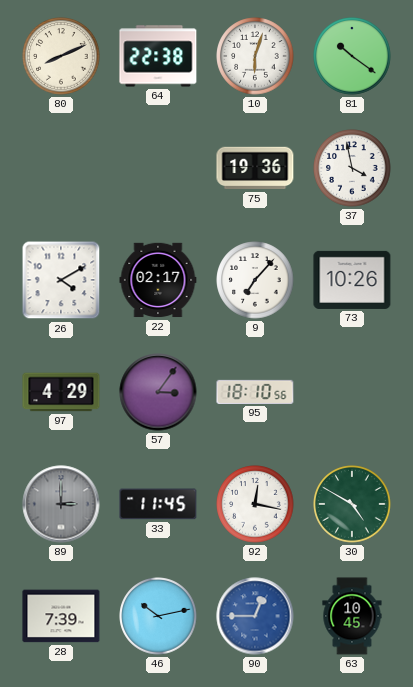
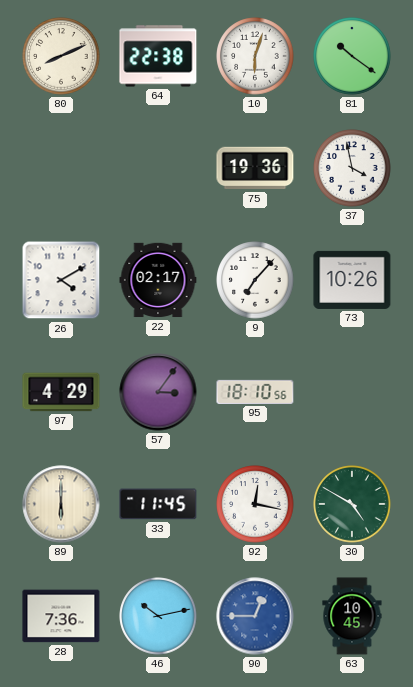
89: 3:00 -> 6:00 (61, 504)
89 dial: grey -> cream (61, 504)
28: 7:39 -> 7:36 (61, 616)
